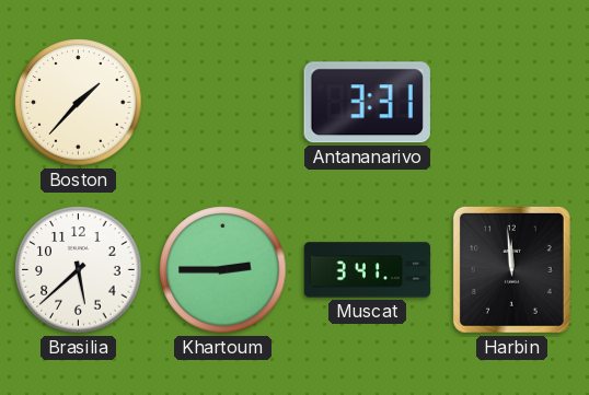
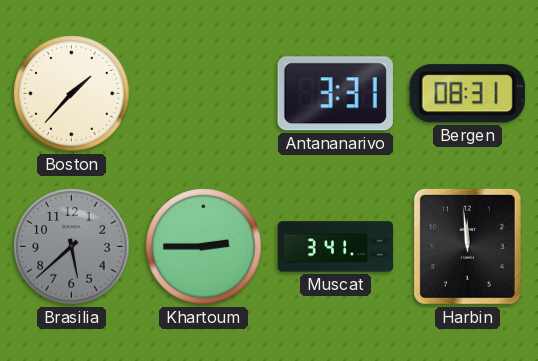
Bergen: none -> 08:31 (467, 94)
Brasilia dial: white -> grey (72, 247)
